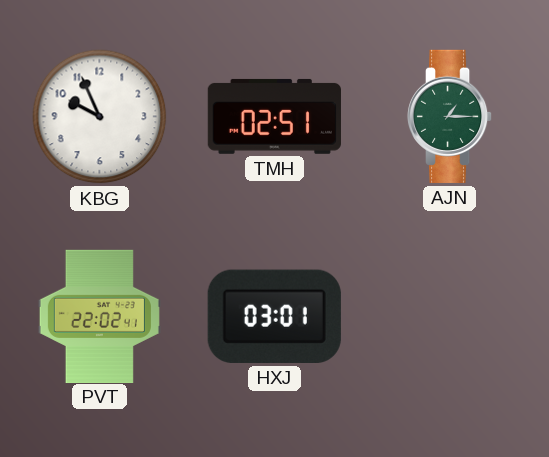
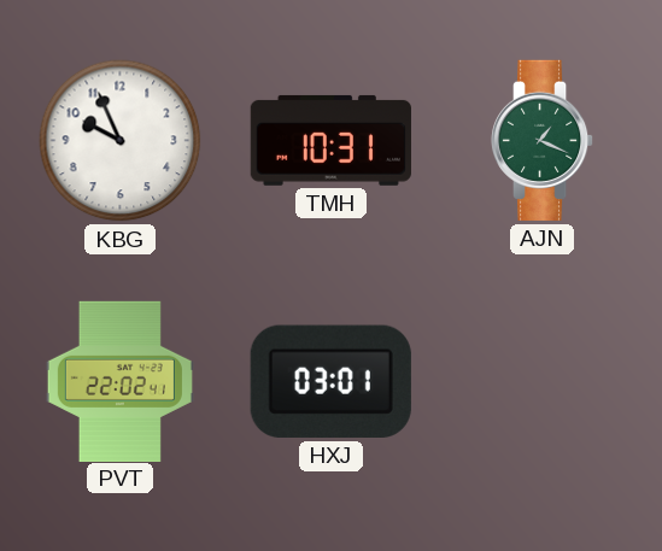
TMH: 02:51 -> 10:31 (330, 140)
AJN: 1:15 -> 1:19 (543, 140)
